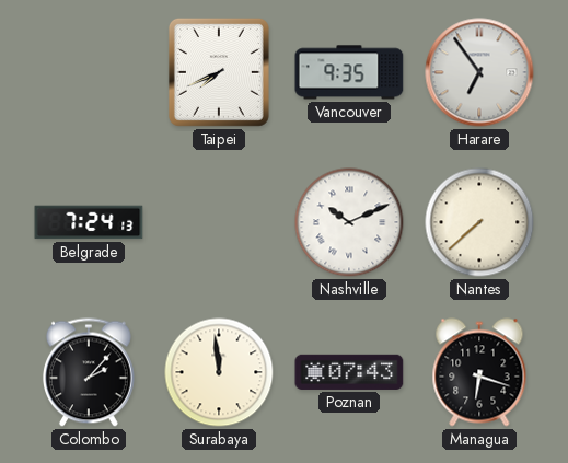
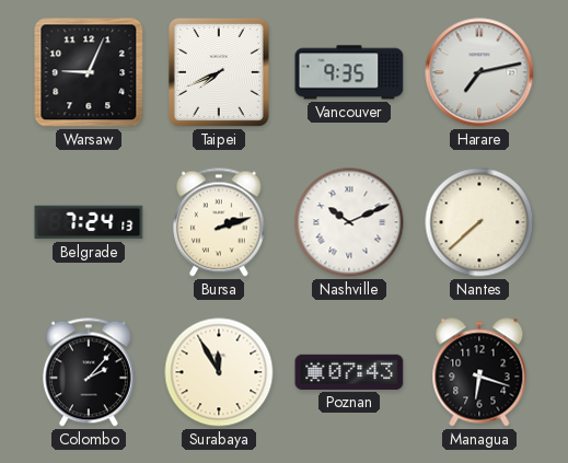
Warsaw: none -> 9:04 (89, 72)
Harare: 6:54 -> 7:13 (479, 72)
Bursa: none -> 2:12 (219, 222)
Surabaya: 11:59 -> 11:55 (219, 372)
